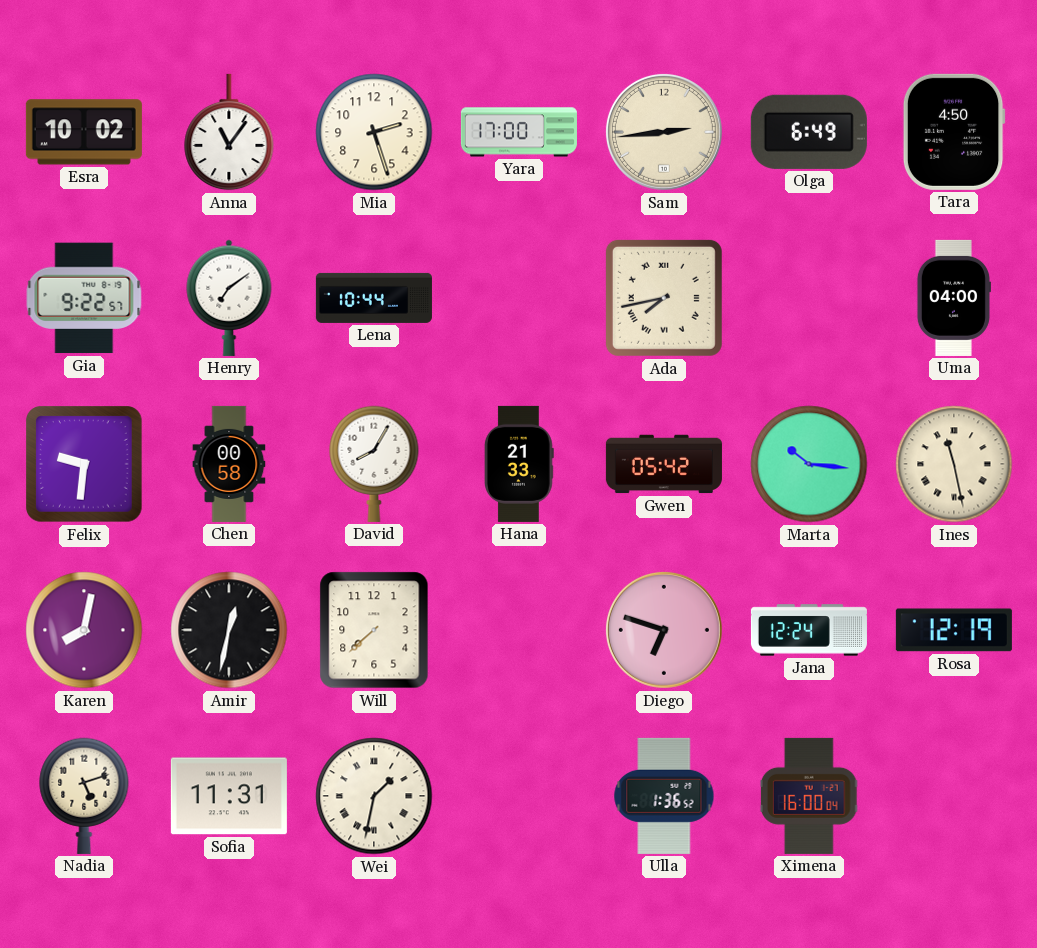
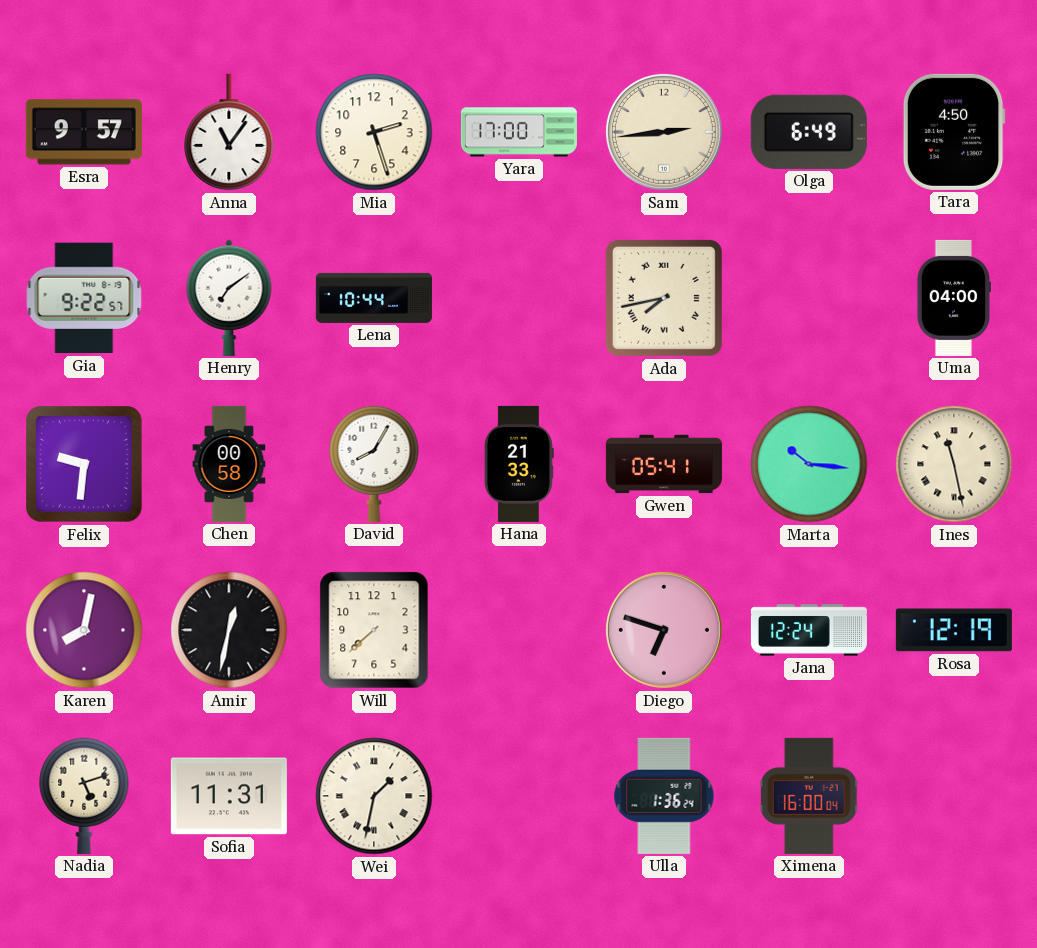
Esra: 10:02 -> 9:57 (84, 132)
Gwen: 05:42 -> 05:41 (664, 464)
Ulla: 1:36:52 -> 1:36:24 (664, 796)
